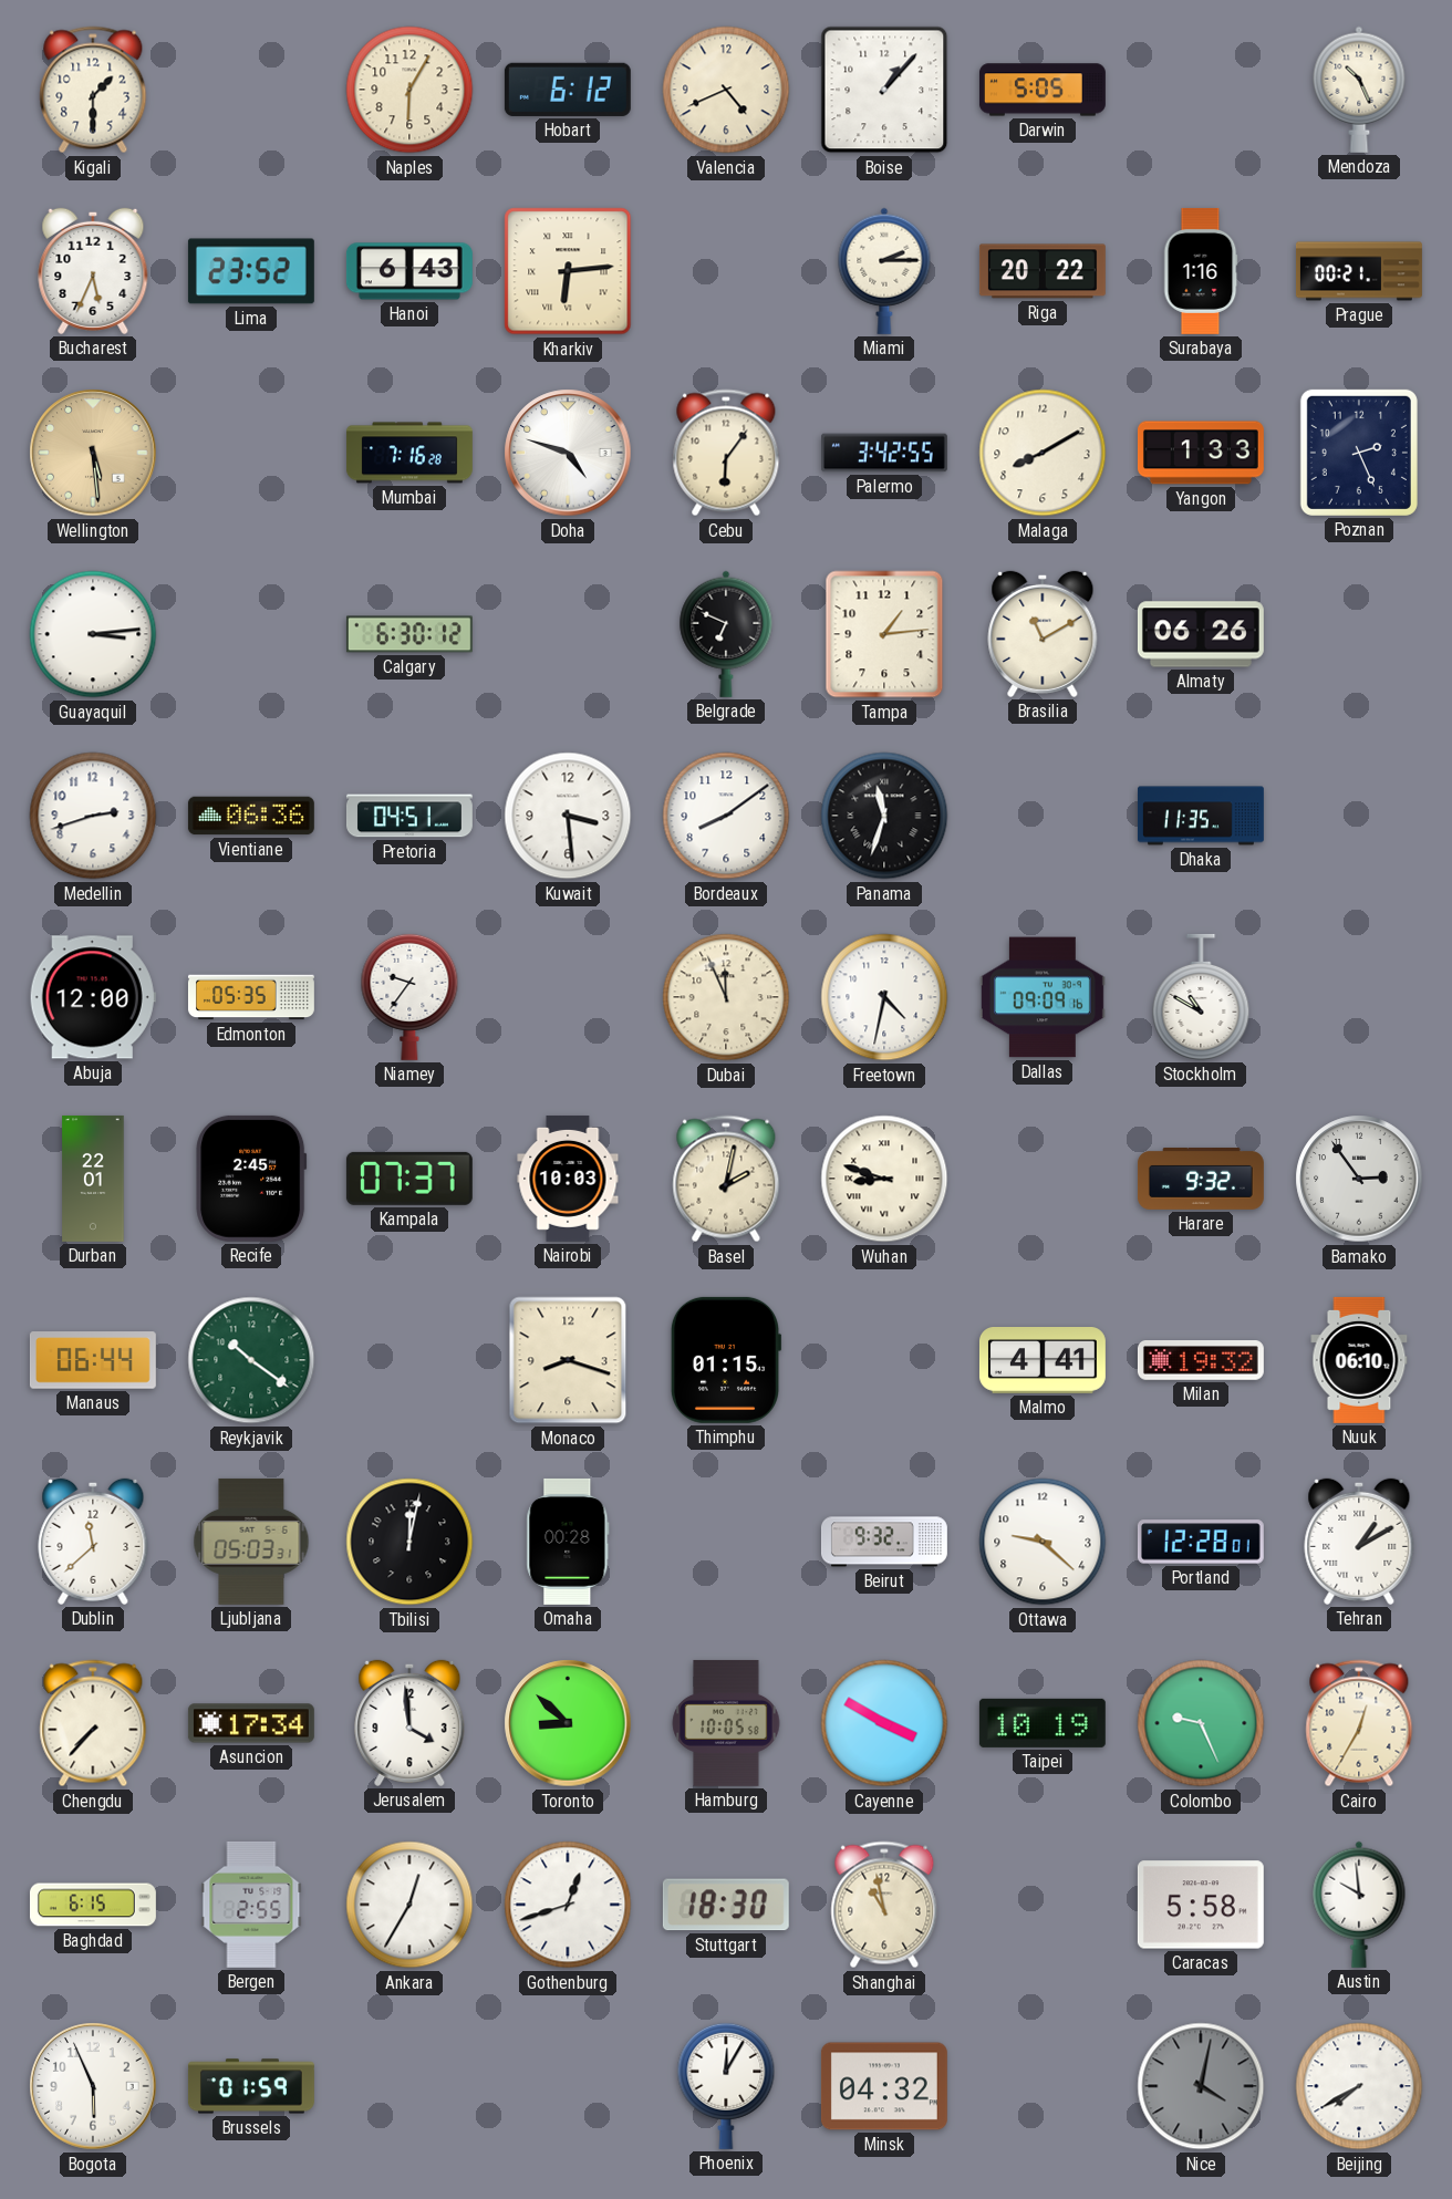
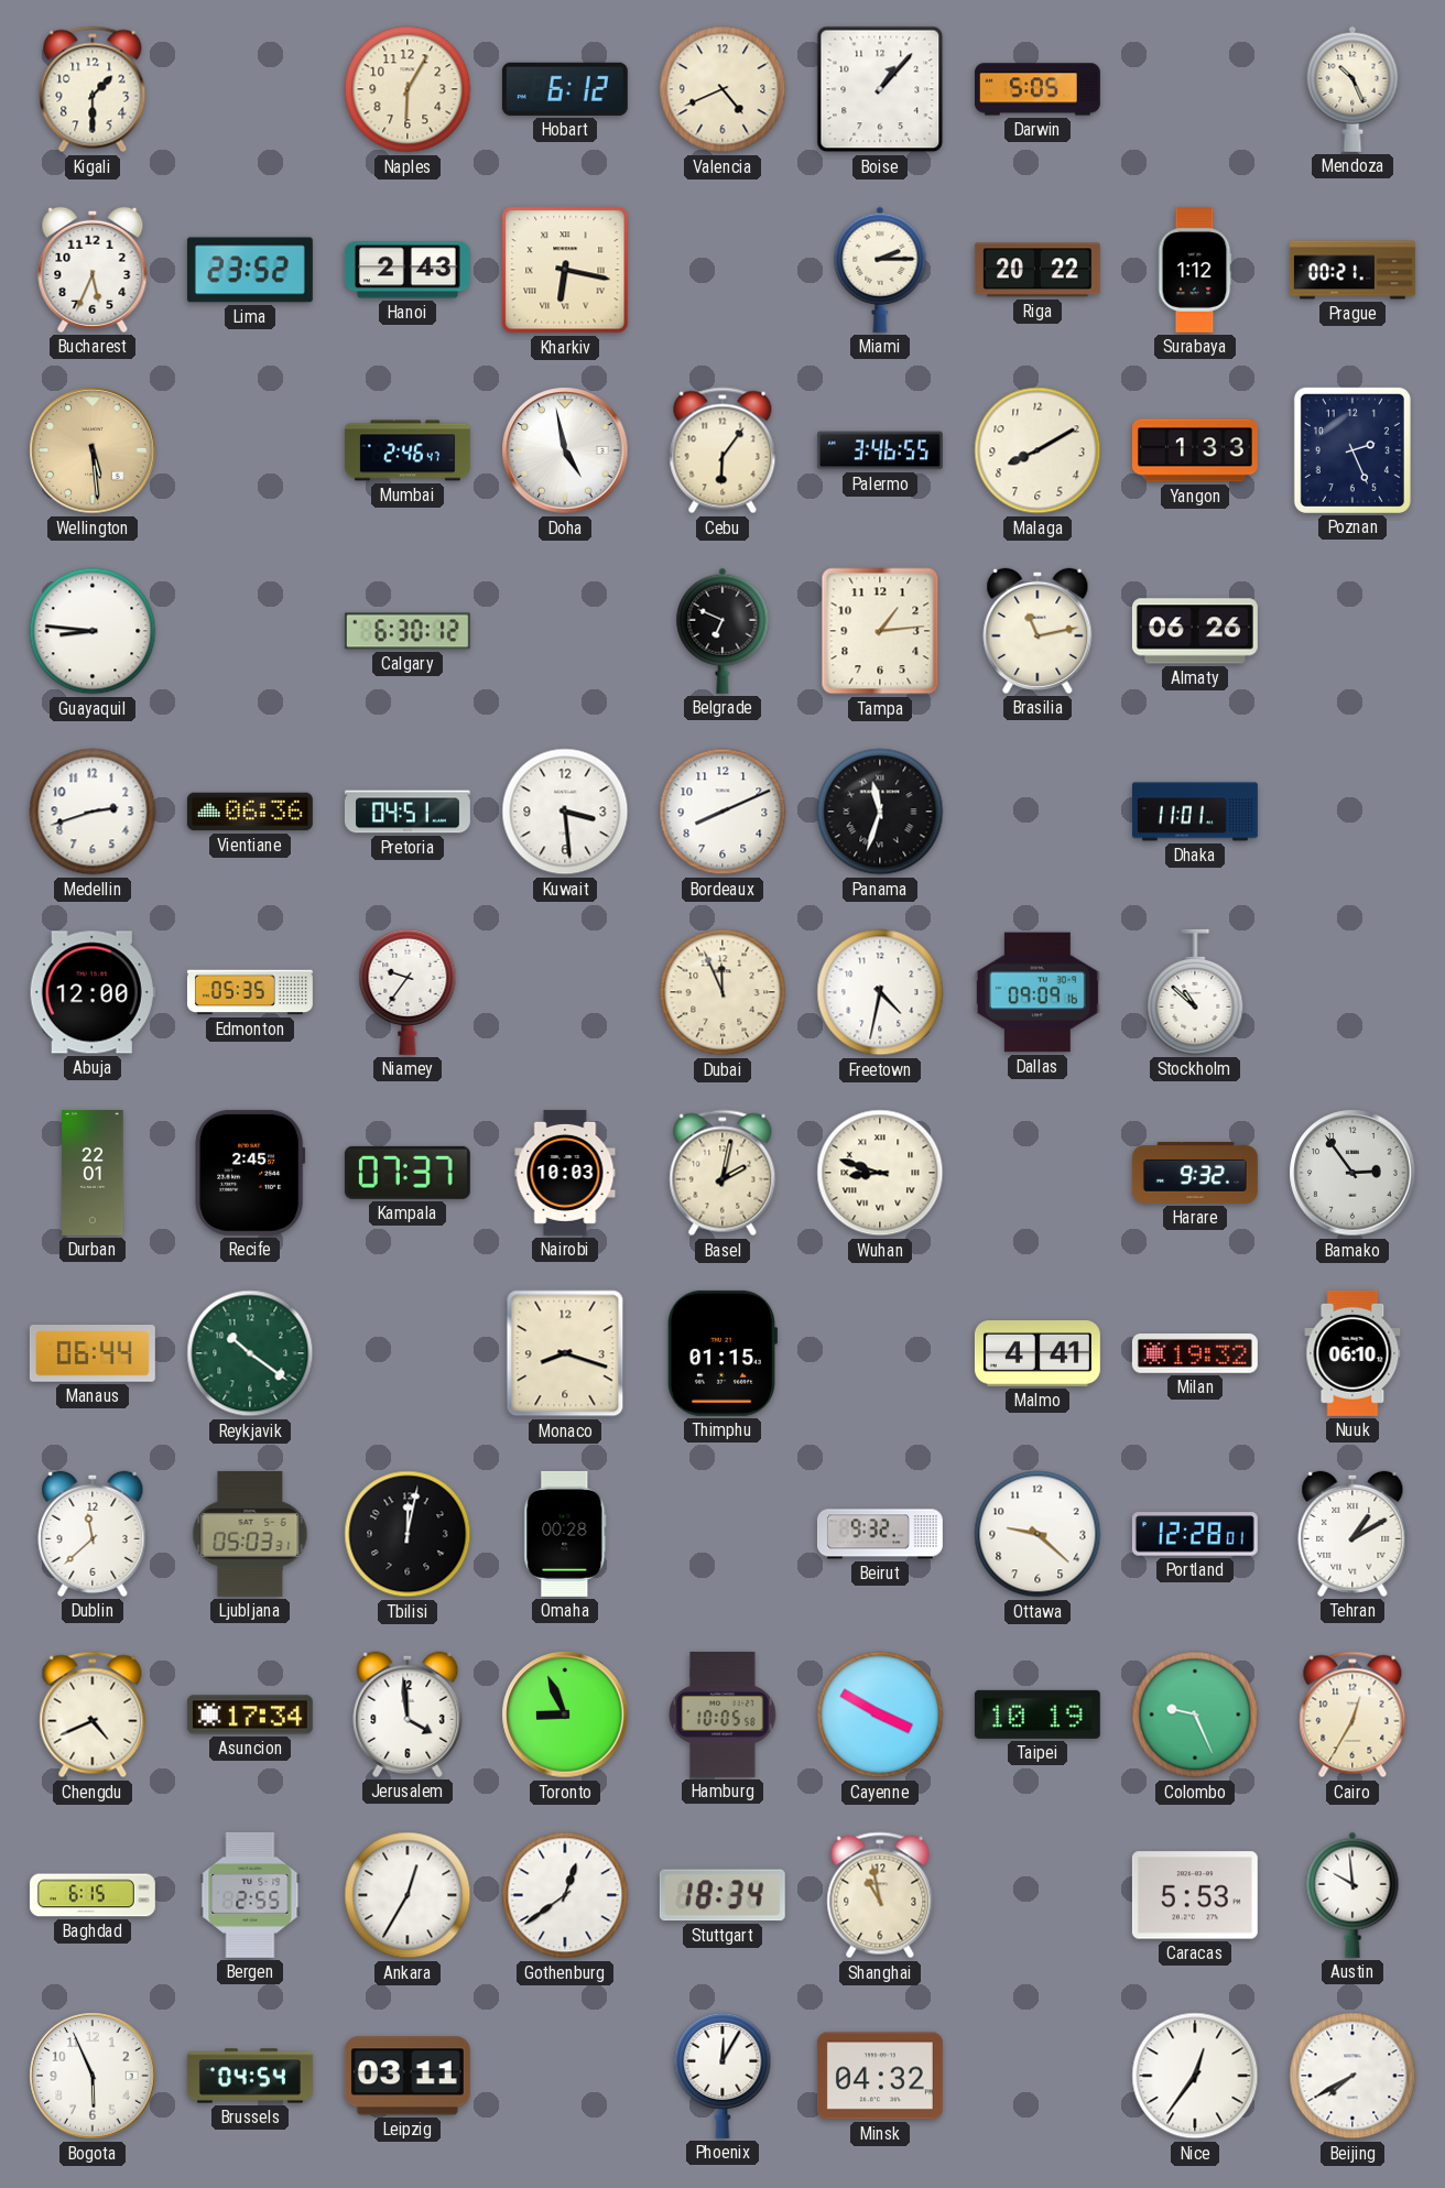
Hanoi: 6:43 -> 2:43 (408, 270)
Kharkiv: 6:14 -> 6:17 (565, 270)
Surabaya: 1:16 -> 1:12 (1195, 270)
Mumbai: 7:16 -> 2:46 (408, 450)
Doha: 4:48 -> 4:58 (565, 450)
Palermo: 3:42 -> 3:46 (880, 450)
Guayaquil: 3:14 -> 8:46 (93, 631)
Brasilia: 11:10 -> 11:13 (1037, 631)
Bordeaux: 8:09 -> 8:11 (722, 812)
Dhaka: 11:35 -> 11:01 (1195, 812)
Stockholm: 10:50 -> 10:52 (1195, 992)
Chengdu: 7:37 -> 4:41 (93, 1715)
Toronto: 8:52 -> 8:56 (565, 1715)
Gothenburg: 12:42 -> 12:39 (565, 1895)
Stuttgart: 18:30 -> 18:34 (722, 1895)
Caracas: 5:58 -> 5:53 (1195, 1895)
Brussels: 01:59 -> 04:54 (250, 2076)
Leipzig: none -> 03:11 (408, 2076)
Nice: 4:02 -> 12:36 (1195, 2076)
Nice dial: grey -> white (1195, 2076)
